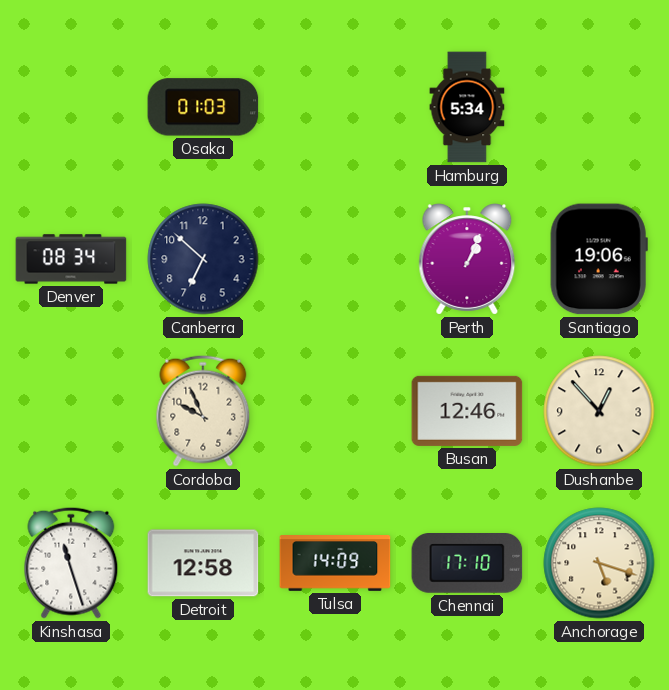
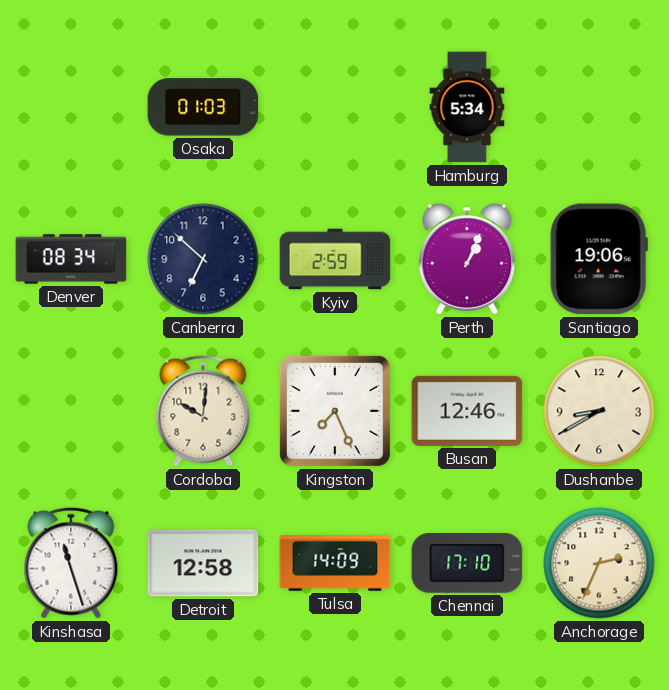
Kyiv: none -> 2:59 (335, 259)
Cordoba: 9:56 -> 10:01 (203, 411)
Kingston: none -> 7:26 (335, 411)
Dushanbe: 12:53 -> 8:40 (599, 411)
Anchorage: 5:18 -> 2:34 (599, 563)
